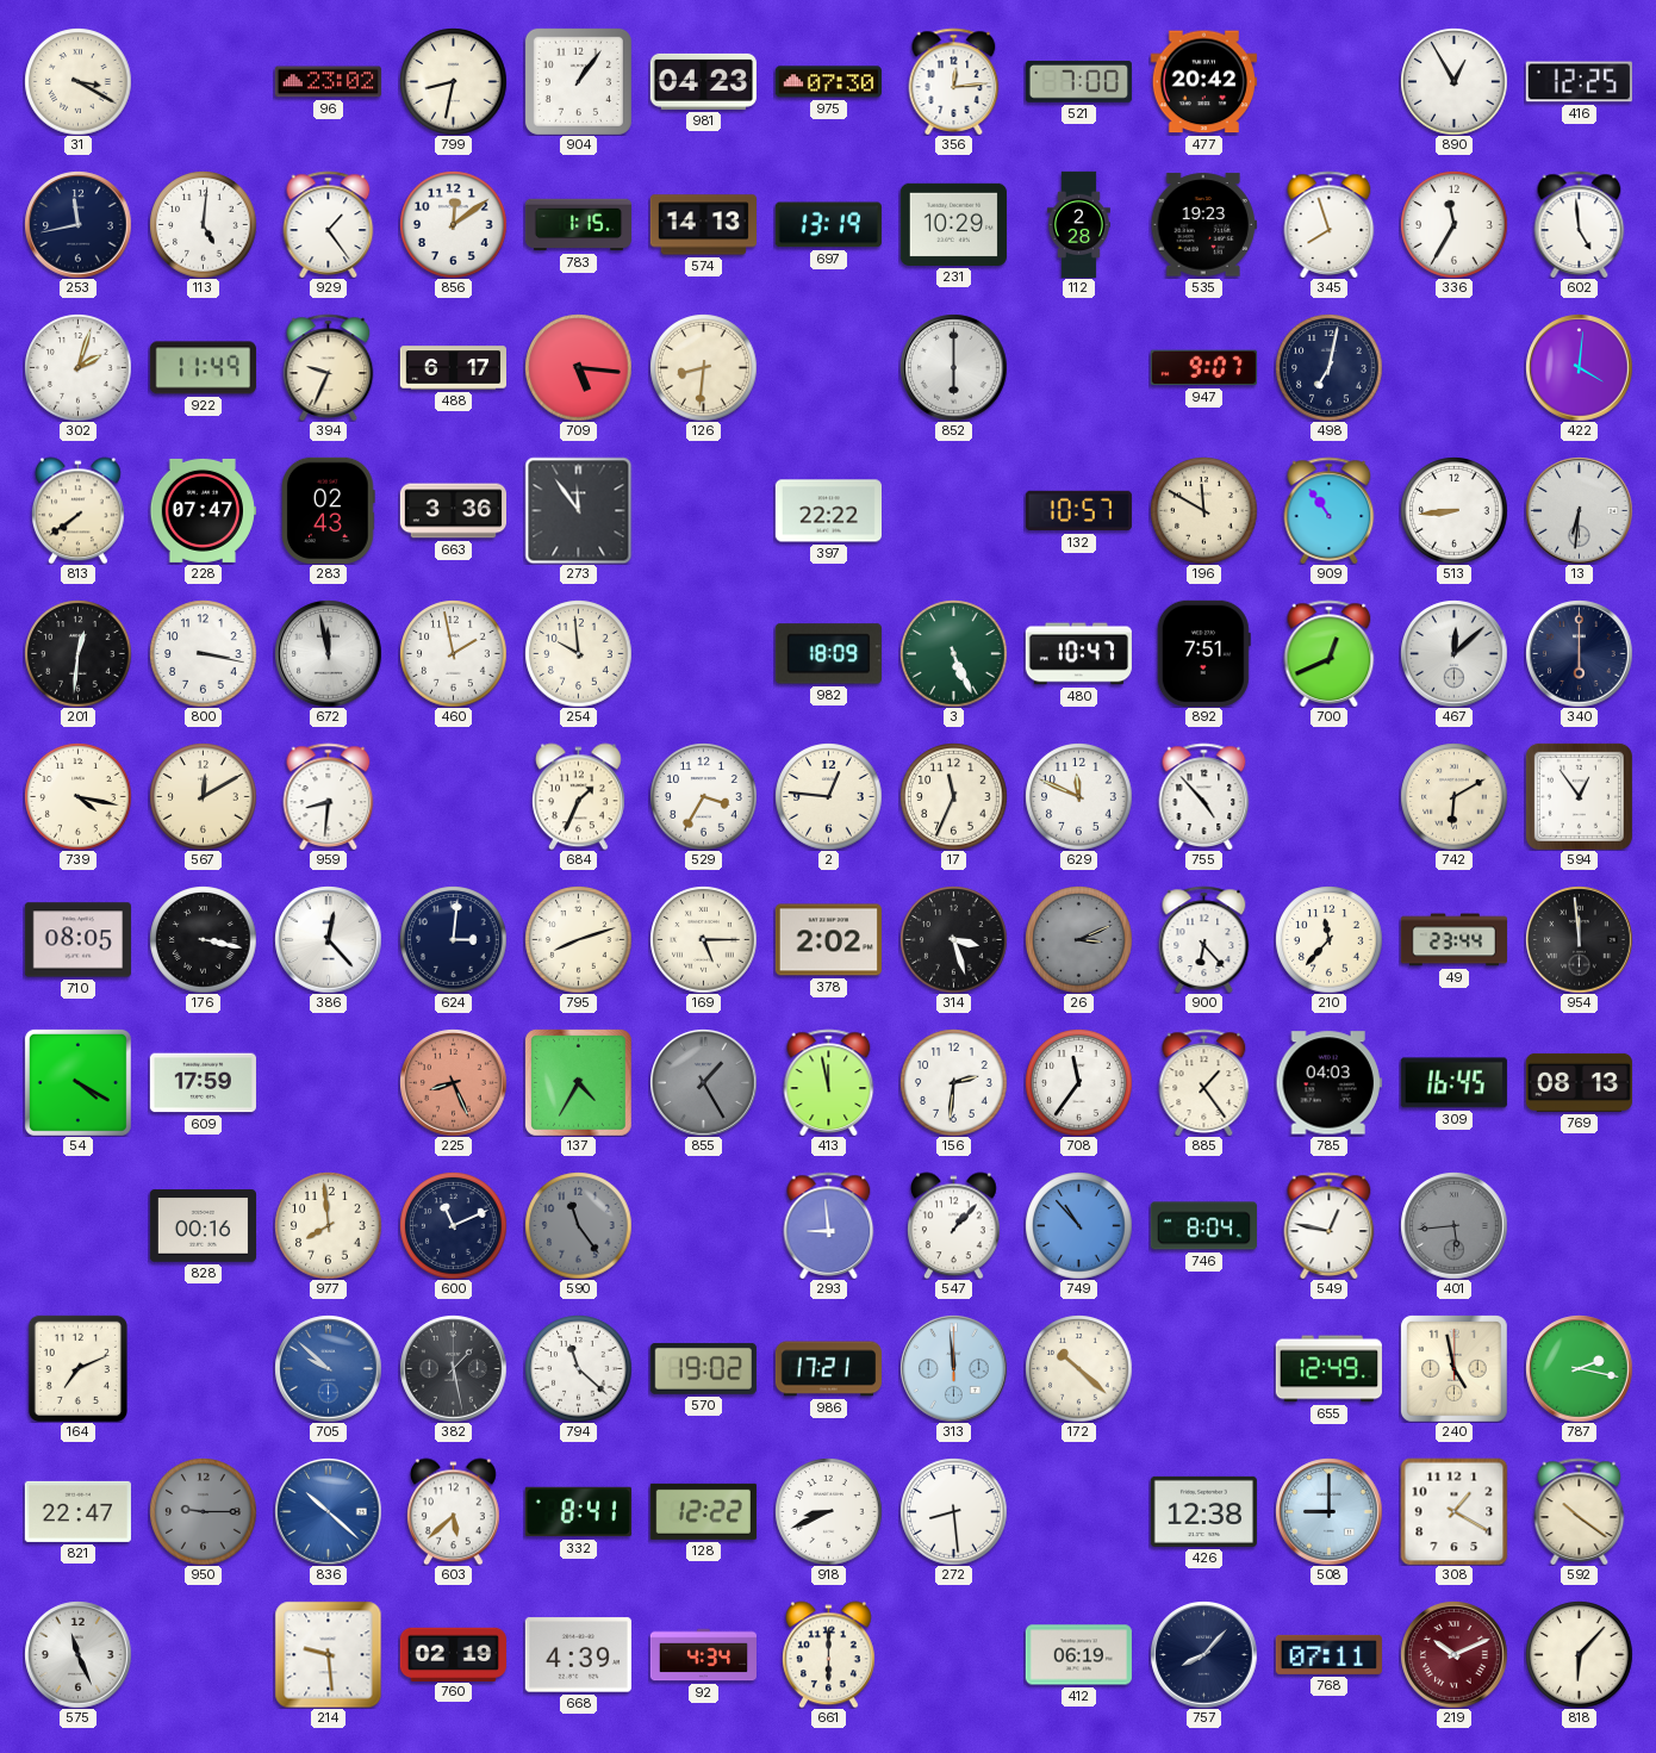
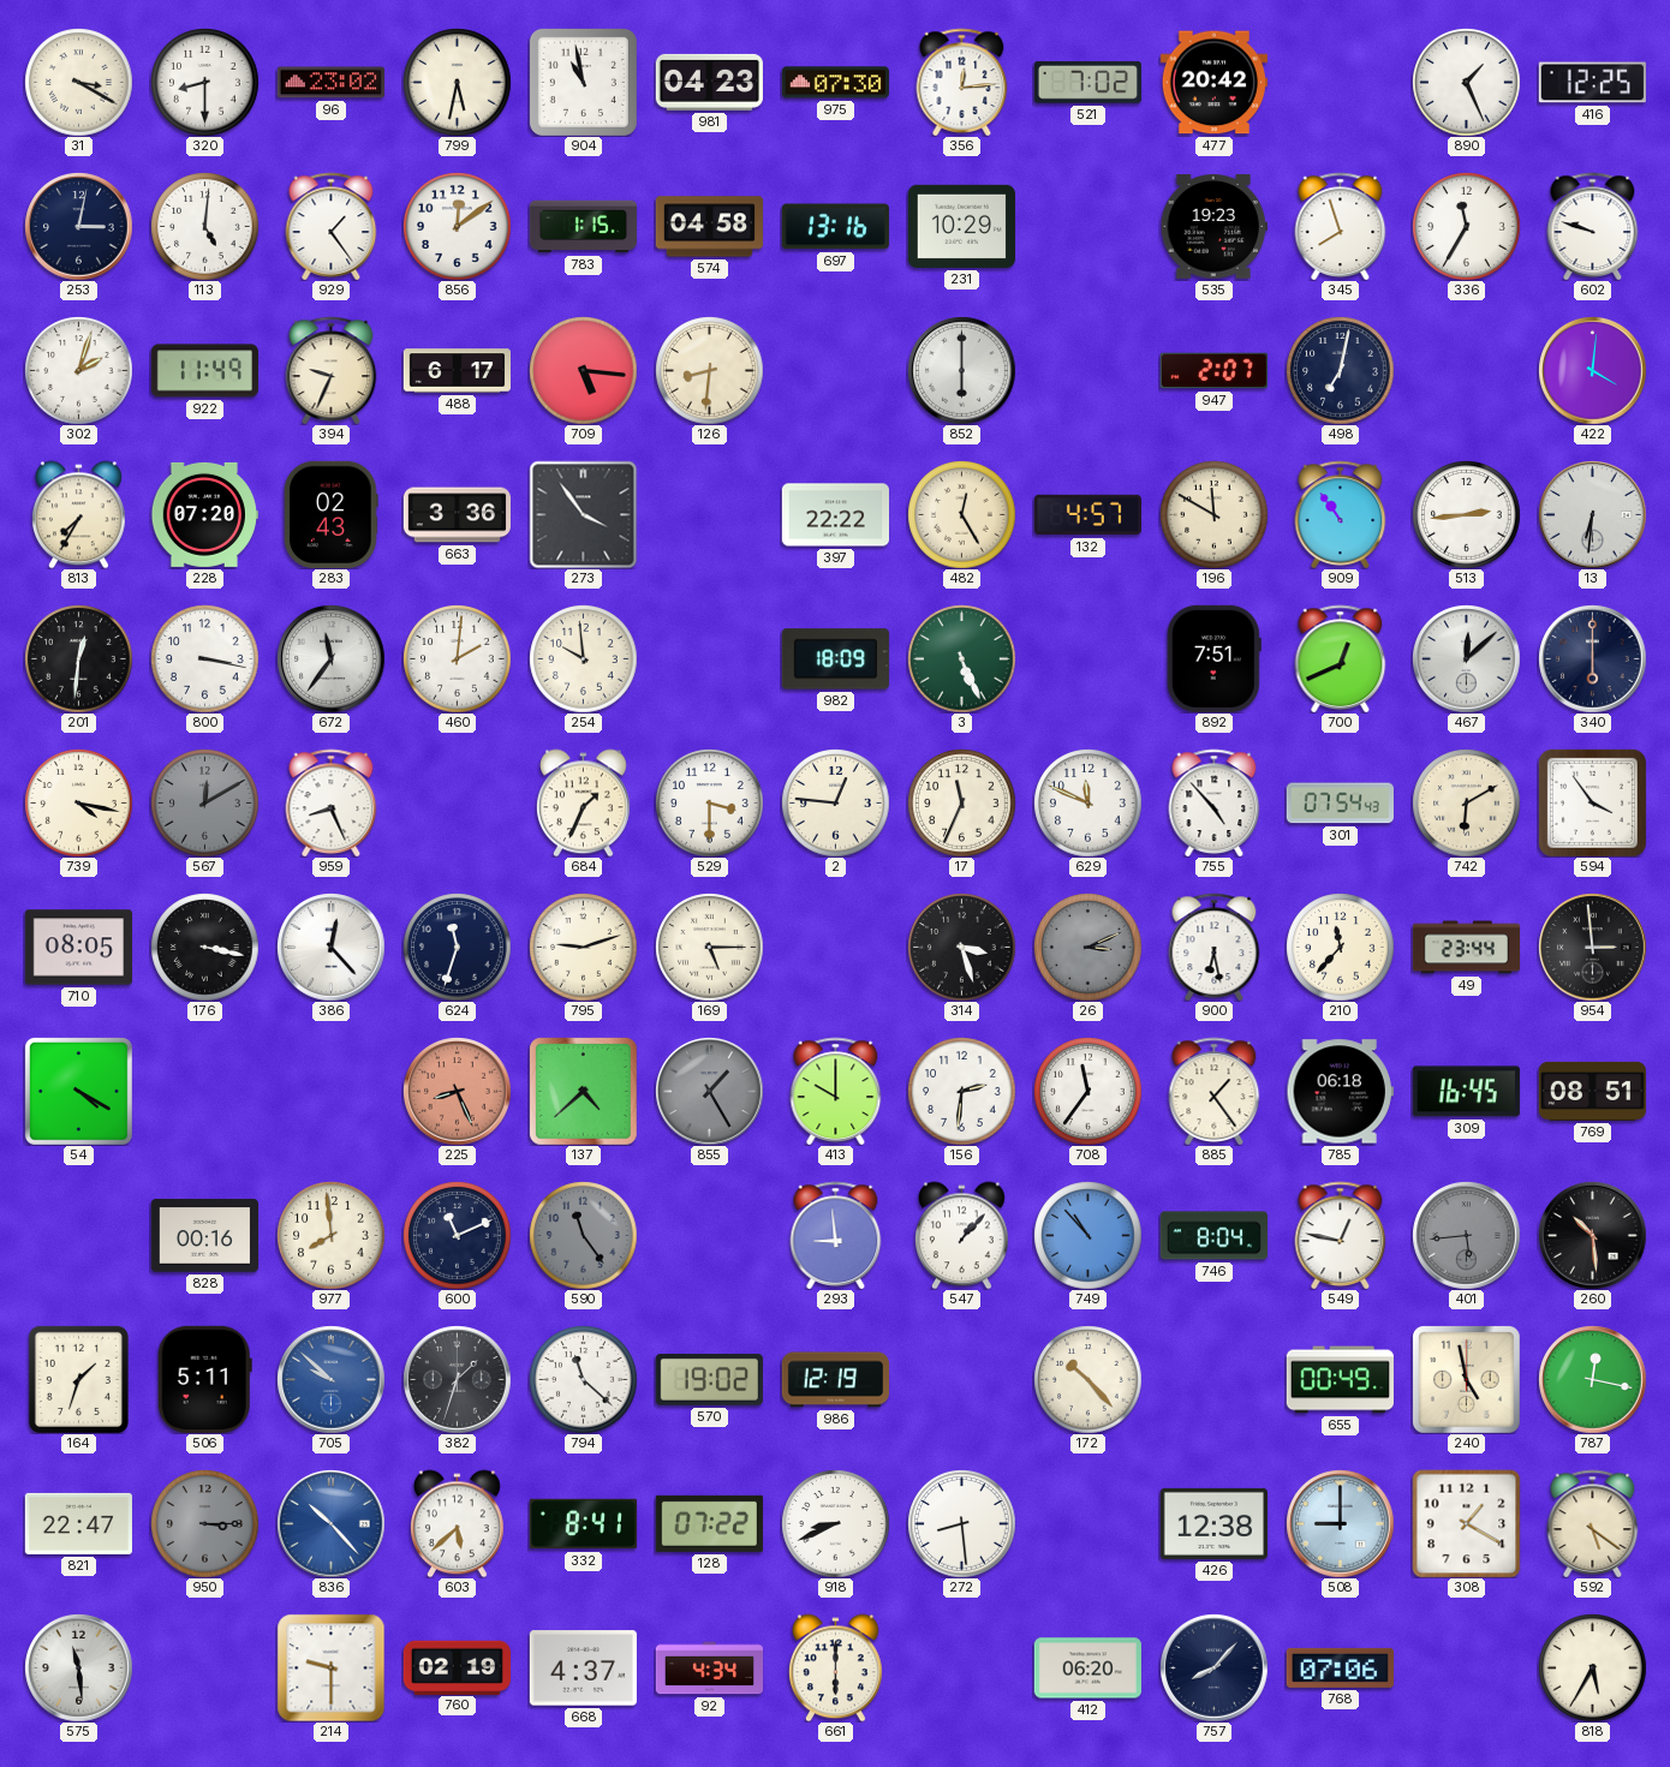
320: none -> 8:30 (204, 82)
799: 8:32 -> 5:32 (457, 82)
904: 1:06 -> 10:58 (583, 82)
521: 7:00 -> 7:02 (1087, 82)
890: 12:55 -> 1:26 (1466, 82)
253: 11:43 -> 3:02 (78, 226)
574: 14:13 -> 04:58 (709, 227)
697: 13:19 -> 13:16 (835, 227)
112: 2:28 -> none (1078, 224)
602: 4:59 -> 9:48 (1593, 226)
947: 9:07 -> 2:07 (1213, 371)
813: 7:39 -> 7:35 (78, 514)
228: 07:47 -> 07:20 (204, 514)
273: 11:54 -> 3:54 (583, 514)
482: none -> 12:25 (961, 514)
132: 10:57 -> 4:57 (1087, 515)
513: 8:44 -> 2:44 (1466, 514)
672: 11:58 -> 11:36 (330, 658)
460: 1:58 -> 2:01 (457, 658)
480: 10:47 -> none (1078, 654)
567 dial: cream -> grey (204, 802)
959: 8:31 -> 8:26 (332, 802)
529: 3:35 -> 3:30 (709, 802)
301: none -> 07:54 (1340, 804)
594: 12:54 -> 3:54 (1592, 802)
624: 3:01 -> 11:33 (457, 947)
795: 8:12 -> 9:12 (583, 947)
378: 2:02 -> none (828, 940)
900: 6:23 -> 6:28 (1215, 947)
954: 11:59 -> 2:59 (1592, 947)
609: 17:59 -> none (203, 1083)
137: 4:35 -> 4:38 (583, 1091)
413: 11:58 -> 10:00 (836, 1091)
785: 04:03 -> 06:18 (1340, 1092)
769: 08:13 -> 08:51 (1592, 1091)
260: none -> 10:29 (1592, 1235)
164: 7:11 -> 1:33 (78, 1379)
506: none -> 5:11 (204, 1379)
382: 1:28 -> 1:33 (457, 1379)
986: 17:21 -> 12:19 (835, 1380)
313: 11:59 -> none (953, 1368)
172: 10:22 -> 10:23 (1087, 1379)
655: 12:49 -> 00:49 (1340, 1380)
787: 2:17 -> 12:17 (1592, 1379)
950: 9:15 -> 3:15 (204, 1523)
836: 10:22 -> 10:23 (330, 1523)
128: 12:22 -> 07:22 (709, 1523)
592: 10:21 -> 5:21 (1593, 1523)
575: 11:26 -> 11:29 (78, 1667)
214: 9:29 -> 9:30 (330, 1667)
668: 4:39 -> 4:37 (583, 1668)
412: 06:19 -> 06:20 (1087, 1668)
768: 07:11 -> 07:06 (1340, 1667)
219: 10:11 -> none (1453, 1654)
818: 6:07 -> 5:35 (1592, 1667)
